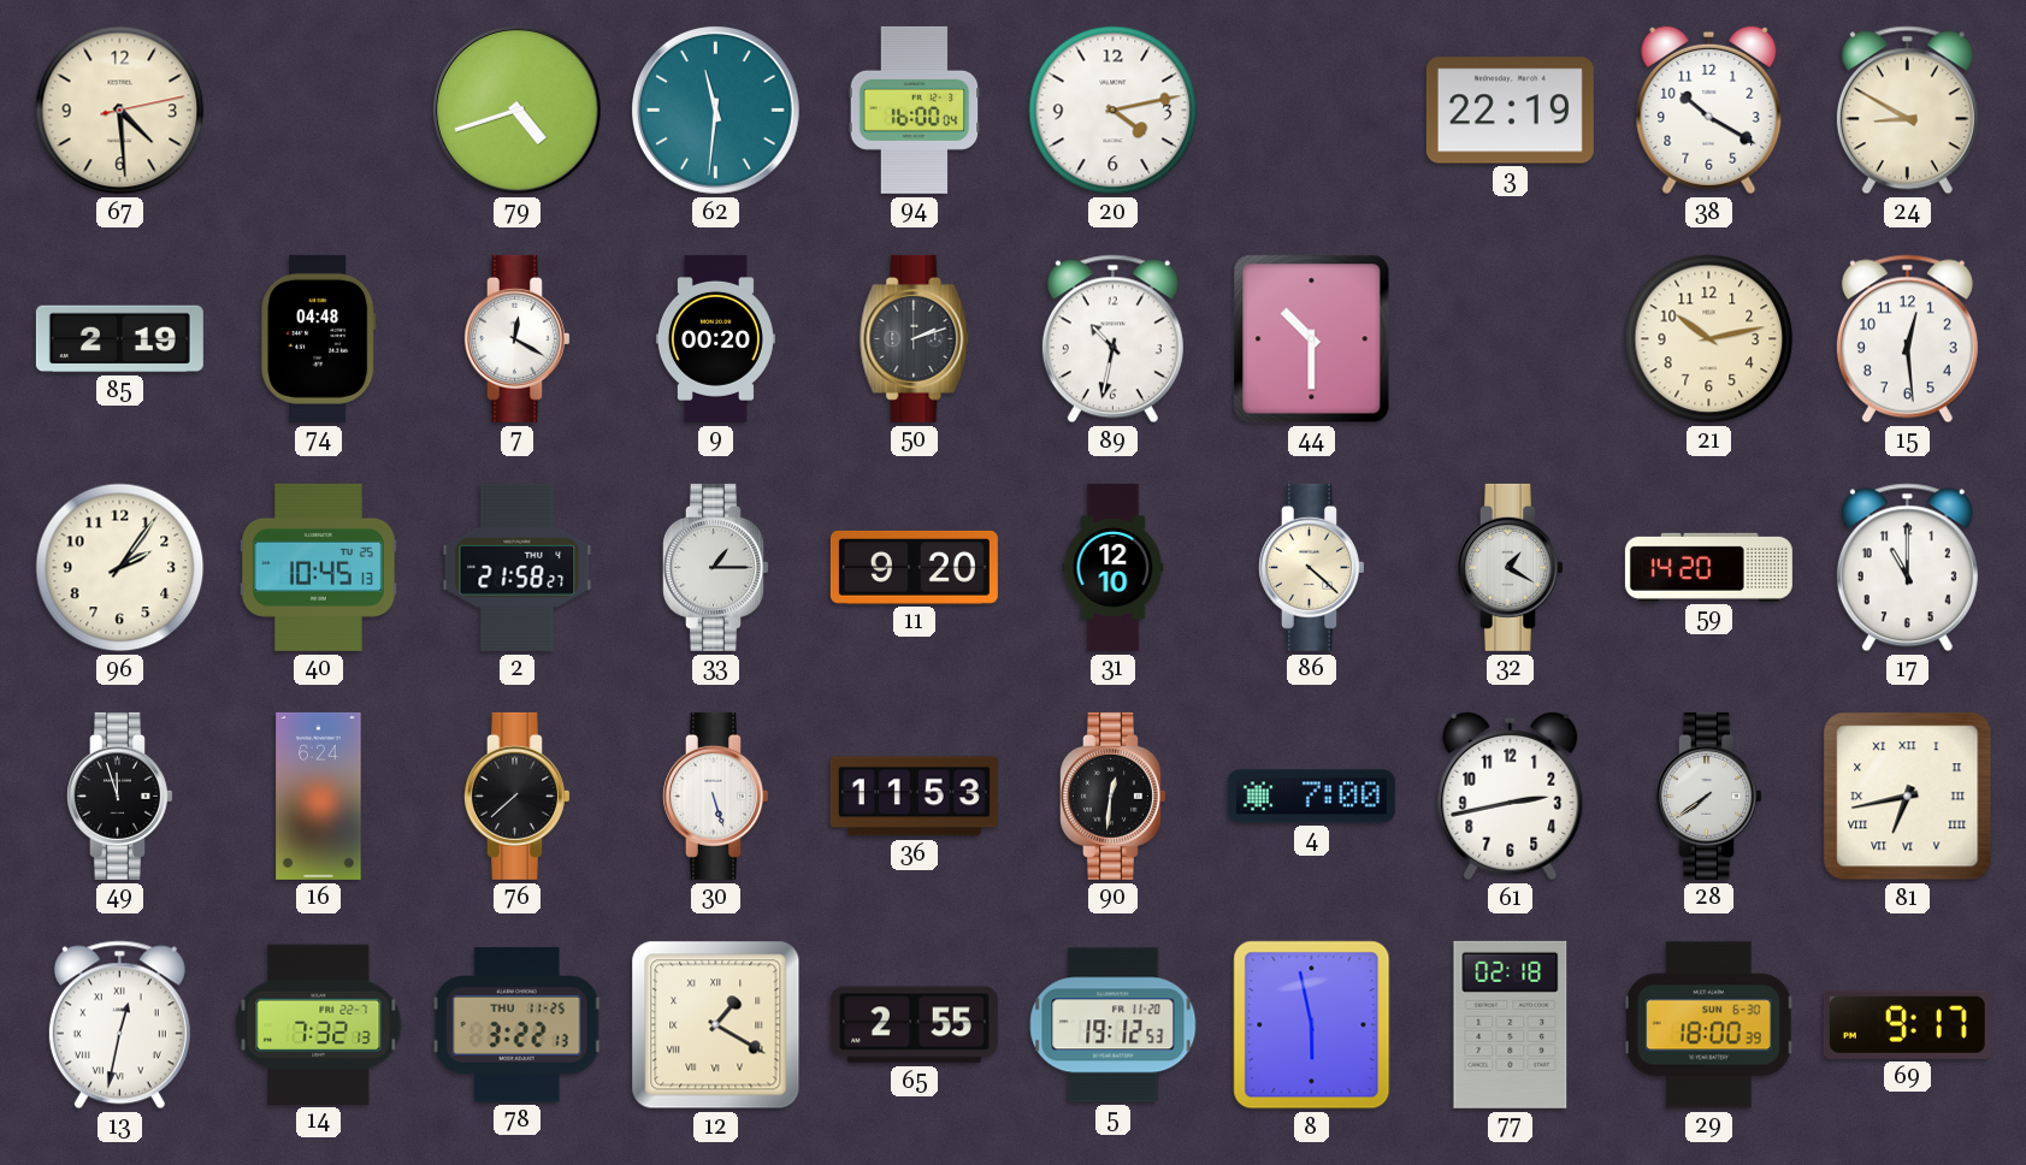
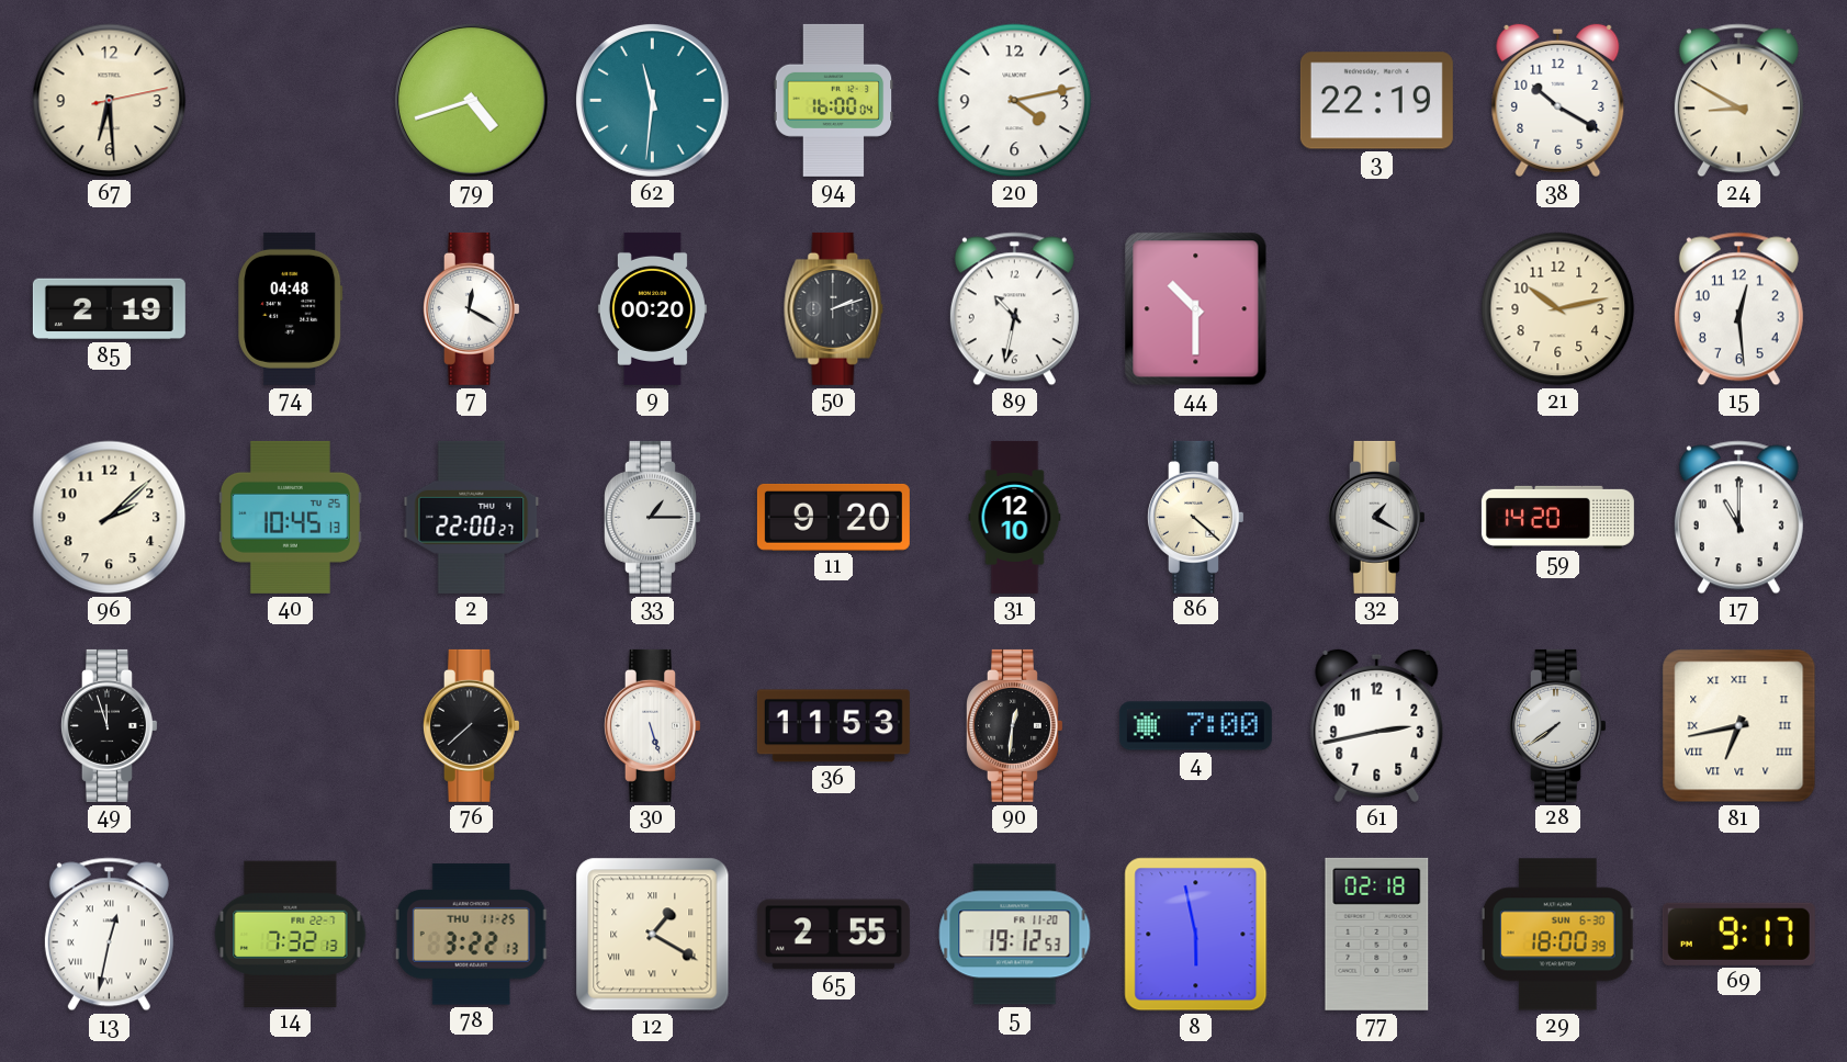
67: 4:29 -> 6:29 (110, 101)
96: 2:06 -> 2:08 (110, 518)
2: 21:58 -> 22:00 (472, 517)
16: 6:24 -> none (319, 796)
